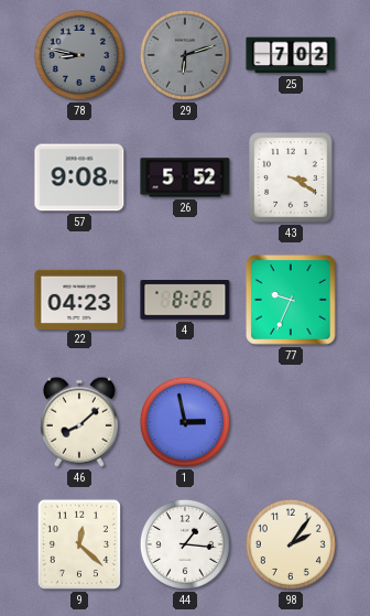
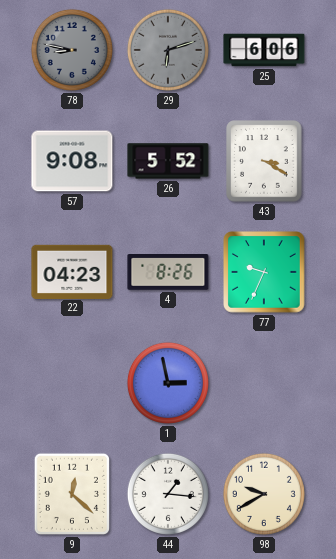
25: 7:02 -> 6:06 (264, 50)
46: 8:08 -> none (79, 422)
98: 2:06 -> 9:40 (264, 494)
